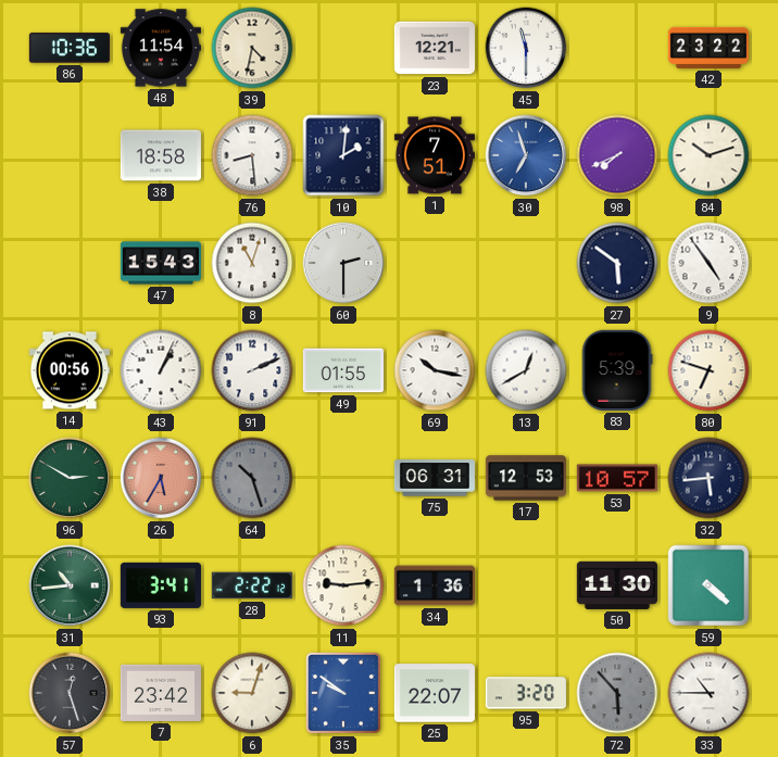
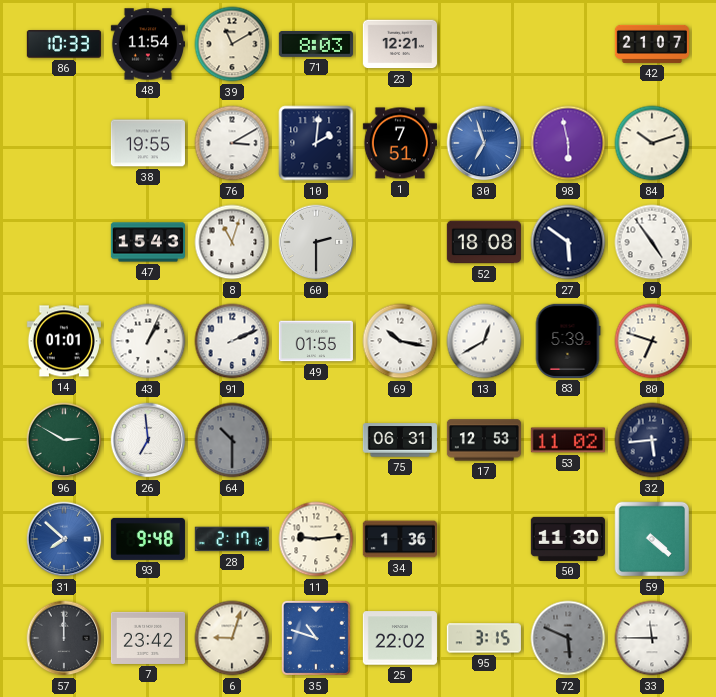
86: 10:36 -> 10:33 (64, 44)
39: 4:32 -> 11:10 (232, 44)
71: none -> 8:03 (316, 45)
45: 11:30 -> none (526, 48)
42: 23:22 -> 21:07 (651, 44)
38: 18:58 -> 19:55 (148, 143)
76: 8:29 -> 3:10 (232, 143)
98: 7:41 -> 5:58 (568, 143)
52: none -> 18:08 (484, 242)
14: 00:56 -> 01:01 (64, 341)
26: 5:35 -> 6:59 (148, 440)
26 dial: salmon -> white (148, 440)
64: 10:27 -> 10:30 (232, 440)
53: 10:57 -> 11:02 (568, 440)
31: 10:44 -> 7:52 (64, 539)
31 dial: green -> blue (64, 539)
93: 3:41 -> 9:48 (148, 539)
28: 2:22 -> 2:17 (232, 539)
57: 12:27 -> 12:00 (64, 638)
35: 9:51 -> 10:48 (316, 638)
25: 22:07 -> 22:02 (400, 638)
95: 3:20 -> 3:15 (484, 638)
72: 5:53 -> 5:49 (568, 638)
33: 10:45 -> 11:45 (652, 638)
